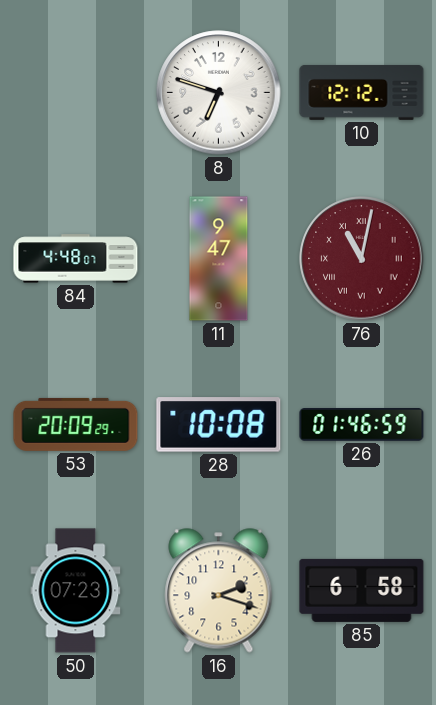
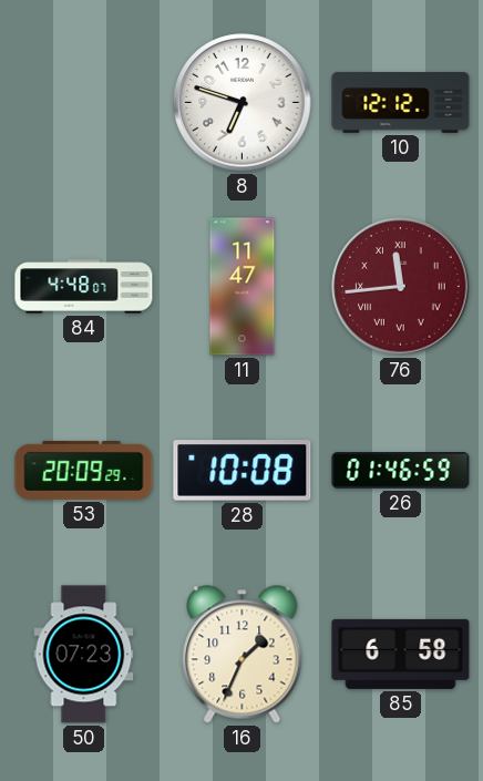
11: 9:47 -> 11:47 (243, 287)
76: 11:02 -> 11:44 (401, 287)
16: 2:18 -> 1:34 (243, 655)
